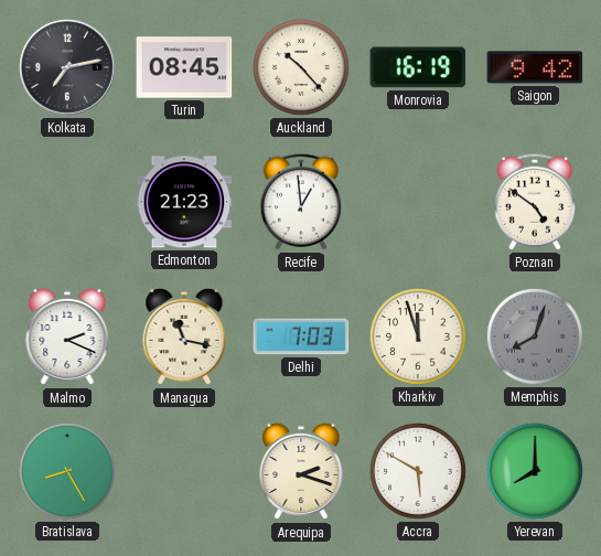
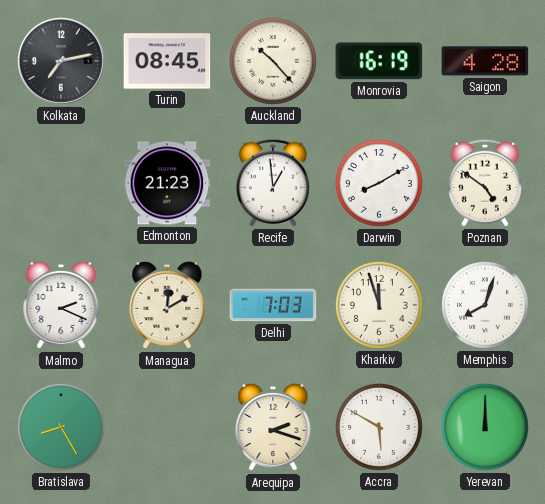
Saigon: 9:42 -> 4:28 (485, 61)
Darwin: none -> 8:10 (379, 183)
Managua: 11:17 -> 12:10 (167, 305)
Memphis dial: grey -> white (485, 305)
Yerevan: 8:00 -> 12:00 (485, 427)
